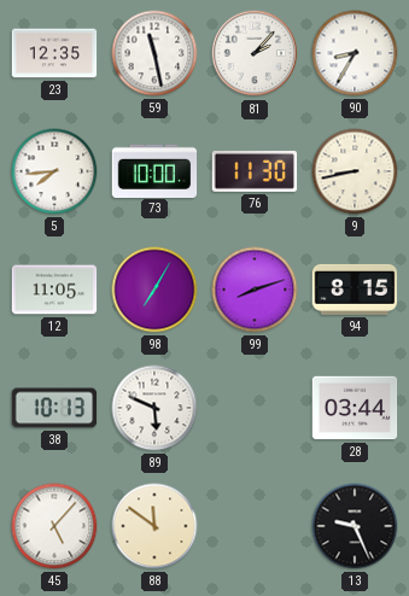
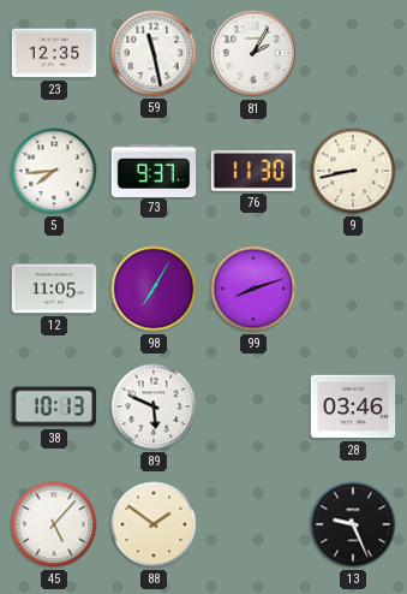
81: 2:07 -> 2:05 (253, 53)
90: 8:35 -> none (355, 53)
73: 10:00 -> 9:37 (154, 170)
94: 8:15 -> none (355, 290)
28: 03:44 -> 03:46 (353, 406)
88: 11:51 -> 1:51 (154, 524)
